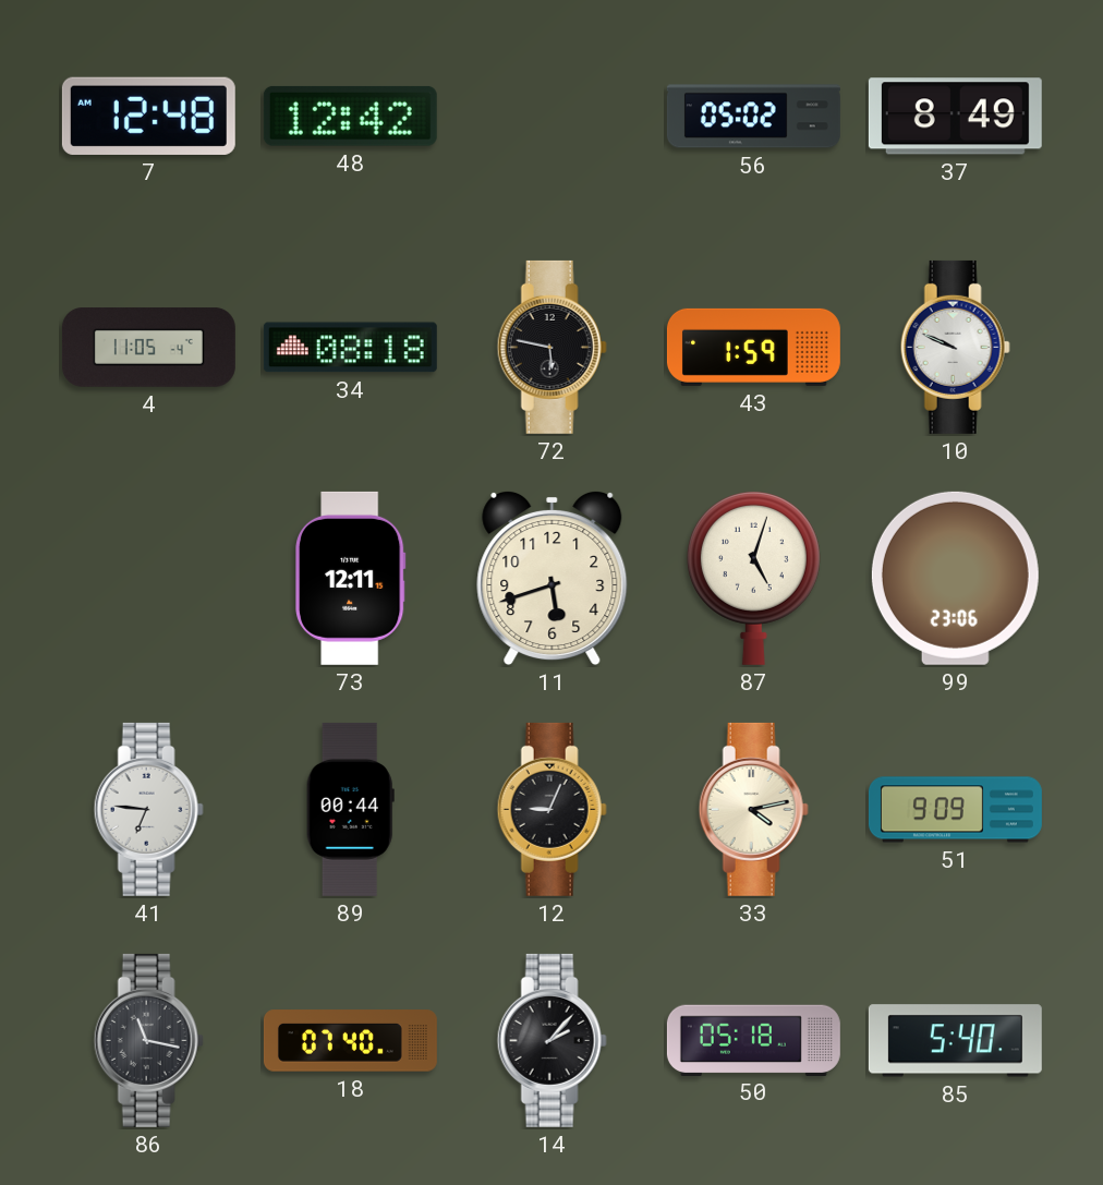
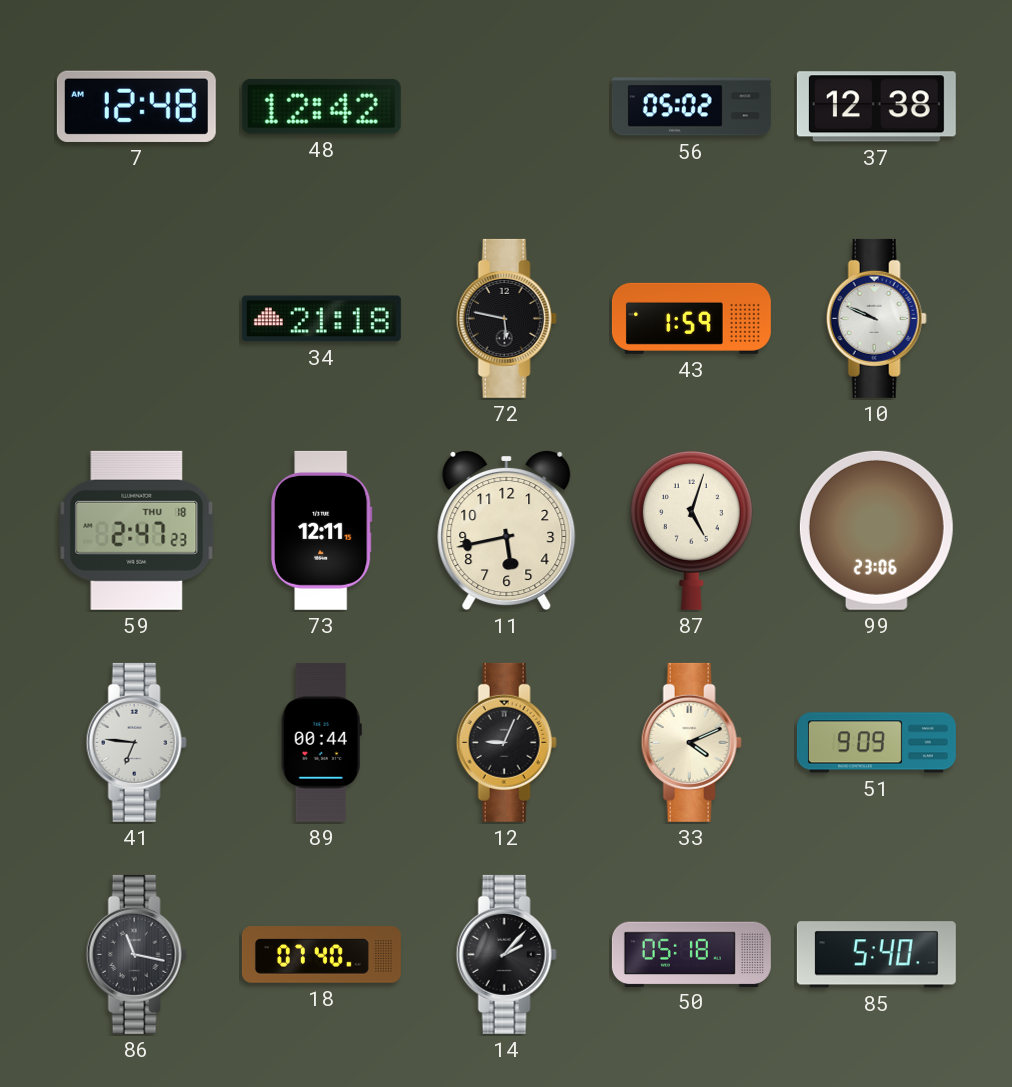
37: 8:49 -> 12:38 (876, 107)
4: 11:05 -> none (148, 348)
34: 08:18 -> 21:18 (321, 319)
59: none -> 2:47 (137, 530)
11: 5:42 -> 5:43 (507, 530)
33: 4:13 -> 4:11 (691, 742)
